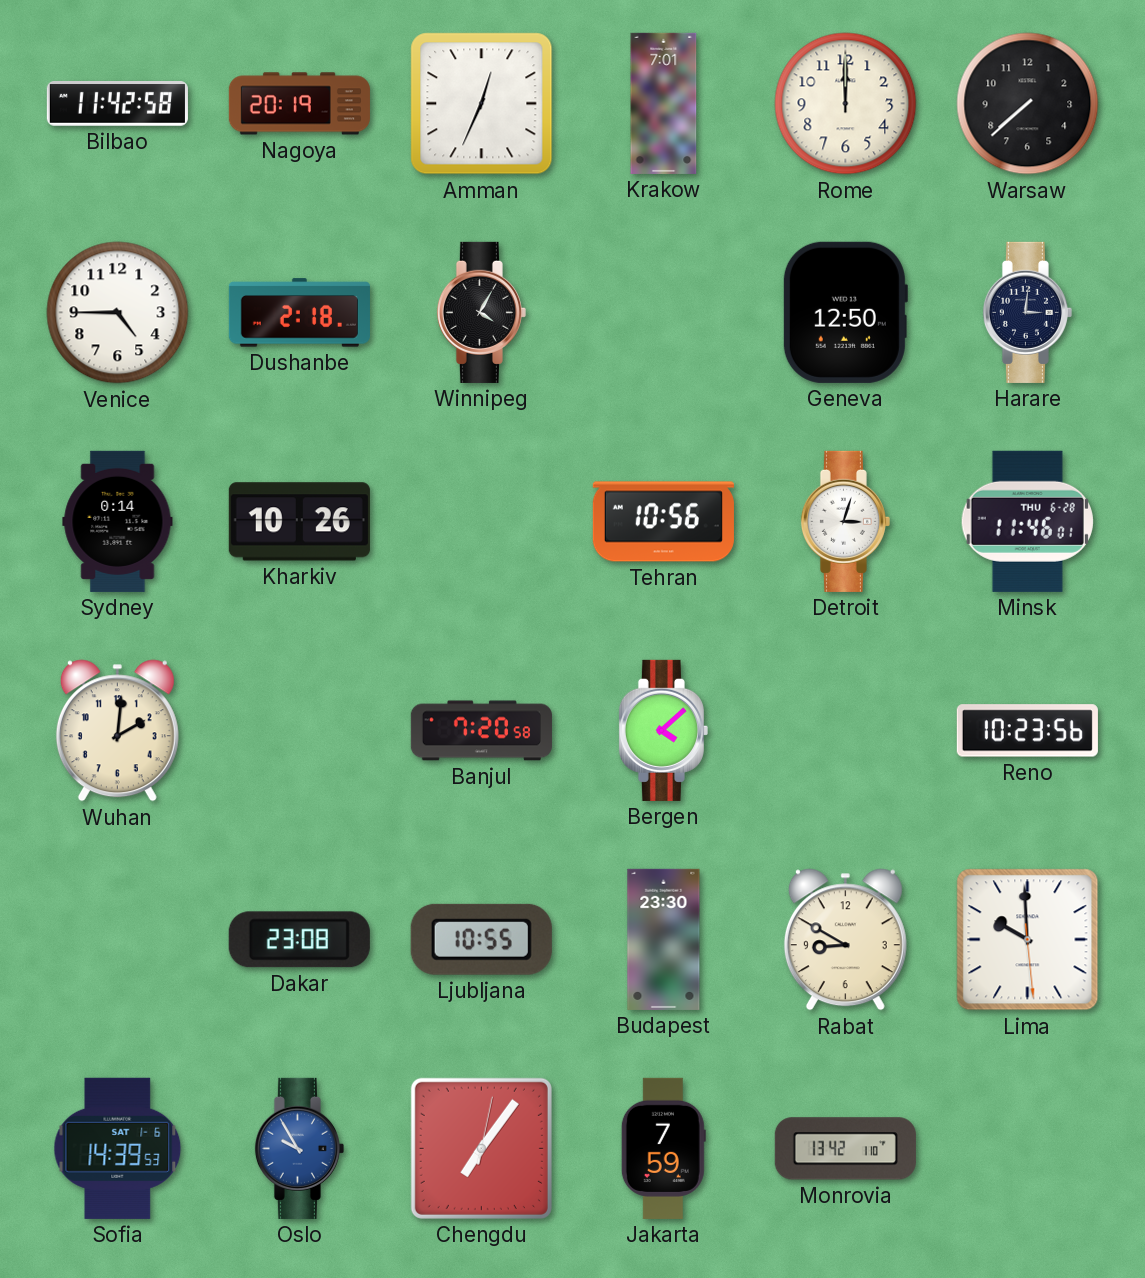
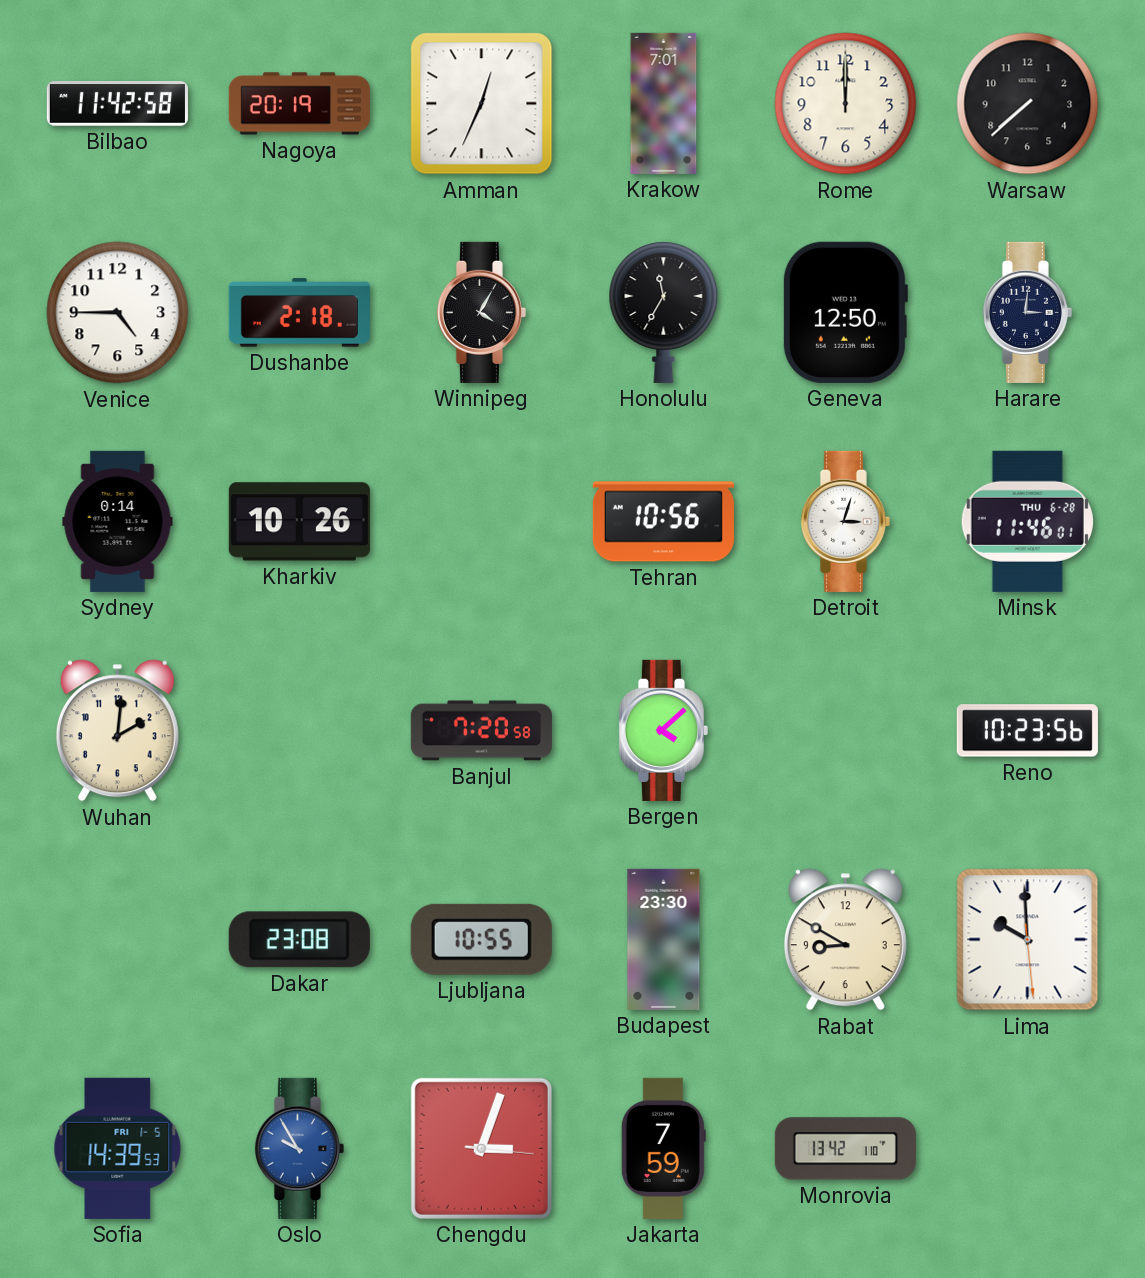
Honolulu: none -> 11:35 (664, 313)
Sofia date: SAT 1-6 -> FRI 1-5 (118, 1148)
Chengdu: 7:06 -> 3:03 (481, 1148)
